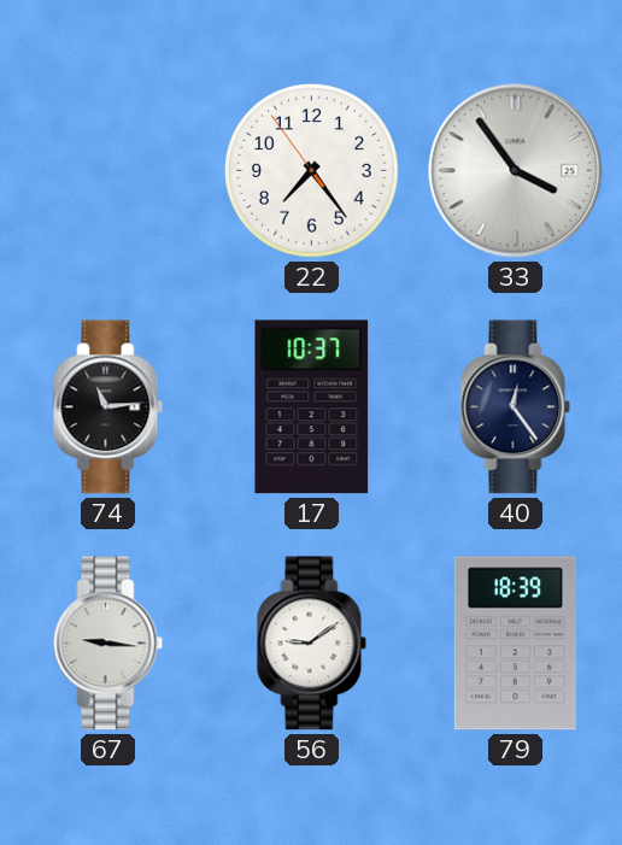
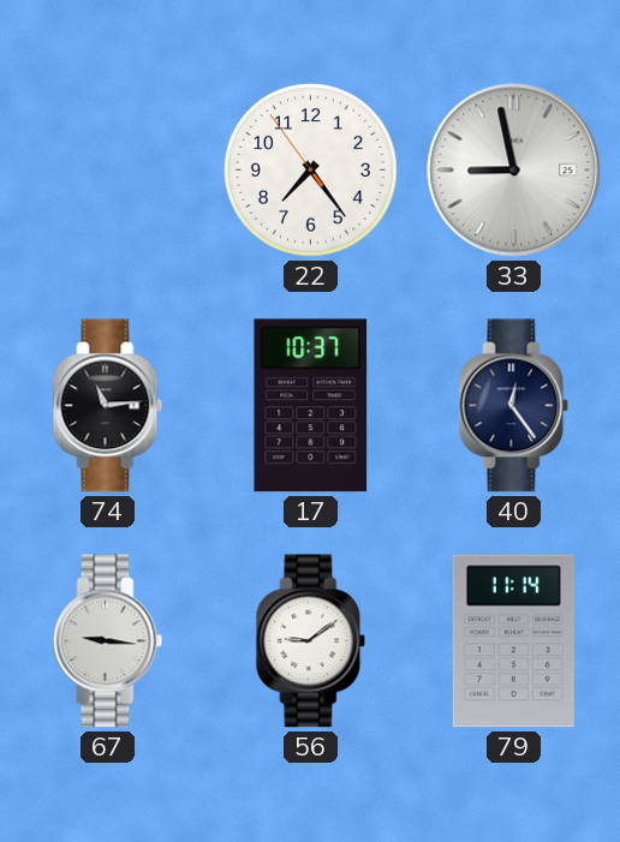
33: 3:54 -> 8:58 (514, 171)
79: 18:39 -> 11:14 (513, 641)
